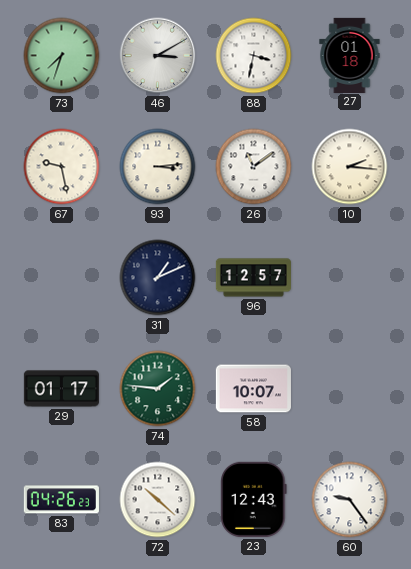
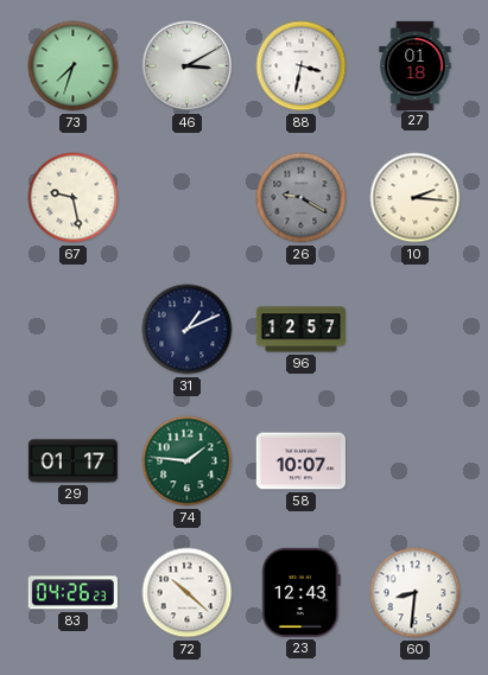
93: 3:14 -> none (158, 167)
26: 11:09 -> 9:20 (302, 198)
26 dial: white -> grey (302, 198)
60: 9:24 -> 8:31 (416, 593)
